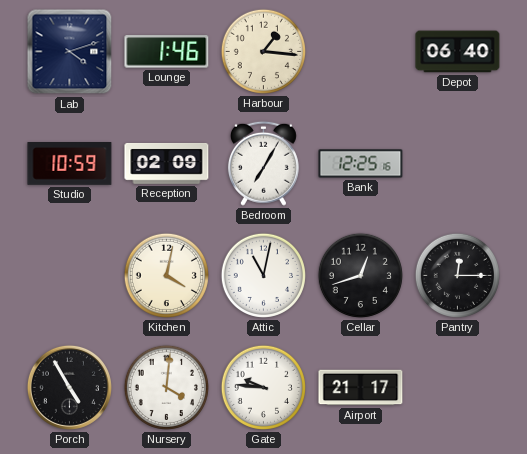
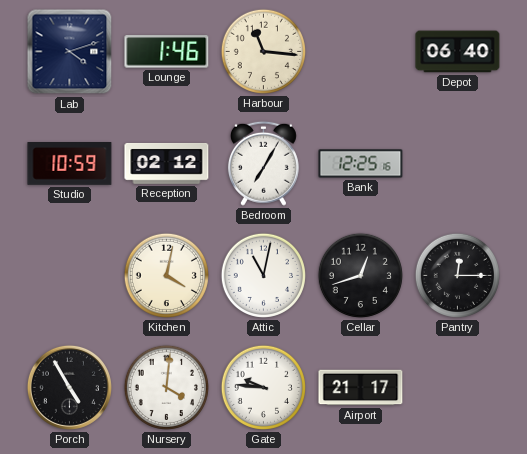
Harbour: 1:16 -> 11:16 (263, 51)
Reception: 02:09 -> 02:12 (167, 163)
